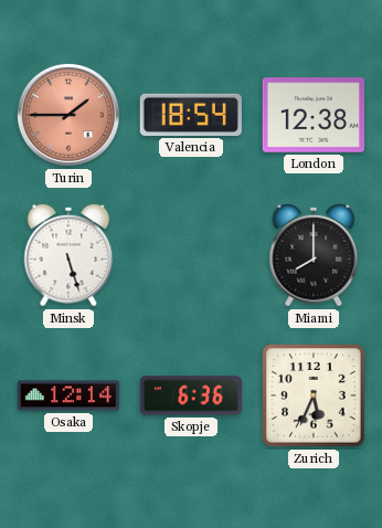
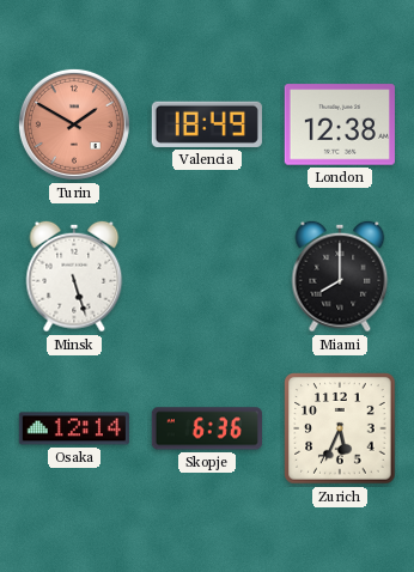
Turin: 1:45 -> 1:50 (74, 124)
Valencia: 18:54 -> 18:49 (207, 124)
